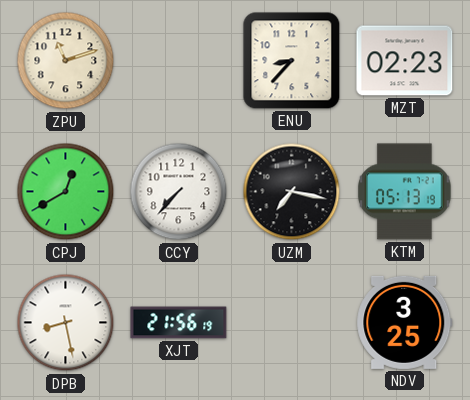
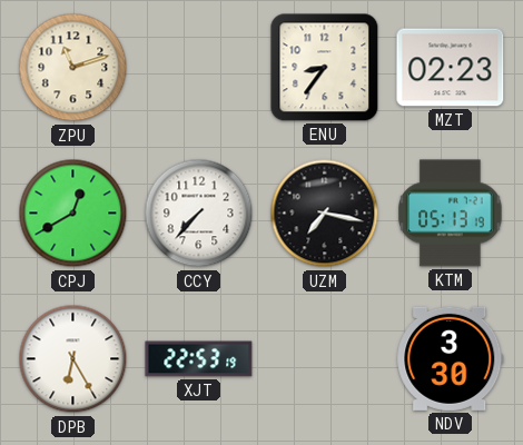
ENU: 8:37 -> 8:36 (325, 68)
DPB: 8:28 -> 6:25 (73, 359)
XJT: 21:56 -> 22:53 (199, 359)
NDV: 3:25 -> 3:30 (451, 358)
